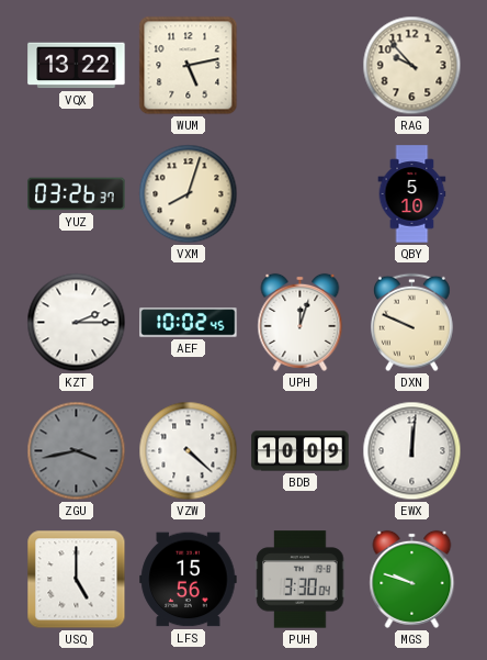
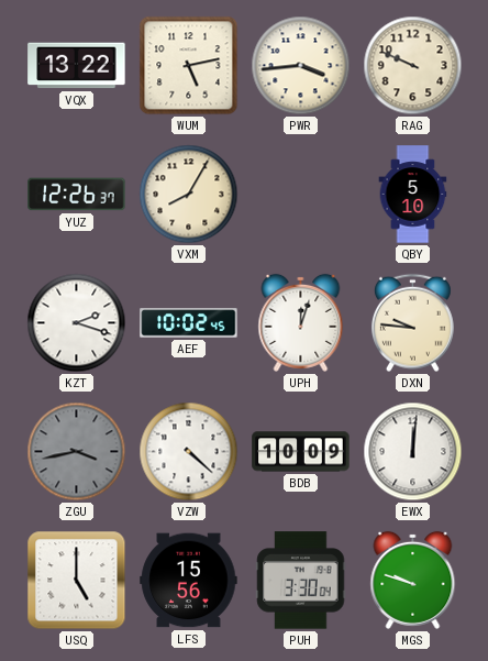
PWR: none -> 3:44 (301, 66)
RAG: 9:53 -> 9:49 (413, 66)
YUZ: 03:26 -> 12:26 (77, 195)
VXM: 8:03 -> 8:05 (189, 195)
KZT: 2:15 -> 2:18 (77, 323)
DXN: 9:49 -> 9:46 (412, 323)
